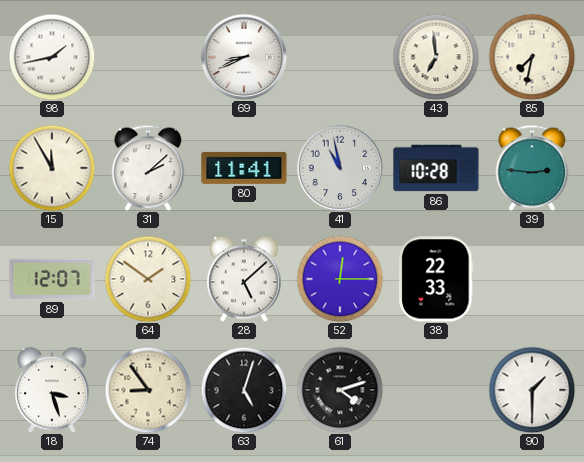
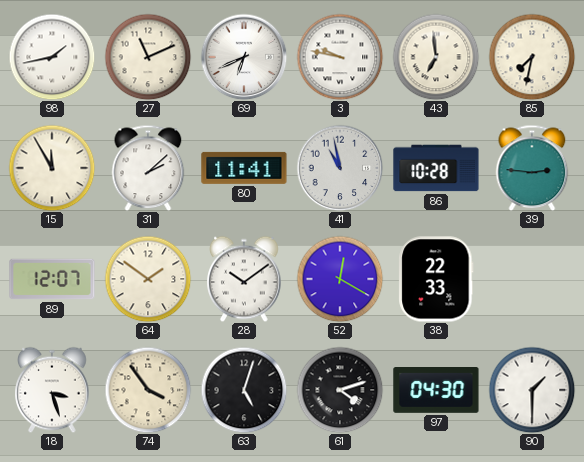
27: none -> 11:11 (148, 57)
69: 8:41 -> 6:41 (244, 57)
3: none -> 9:47 (340, 57)
28: 5:08 -> 10:09 (244, 279)
52: 12:15 -> 12:20 (340, 279)
74: 8:54 -> 3:54 (148, 390)
97: none -> 04:30 (436, 391)
